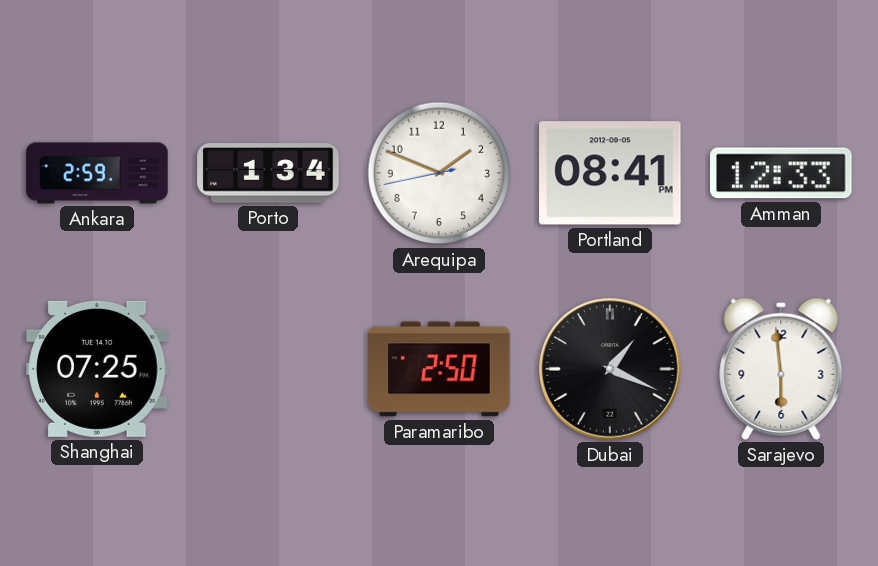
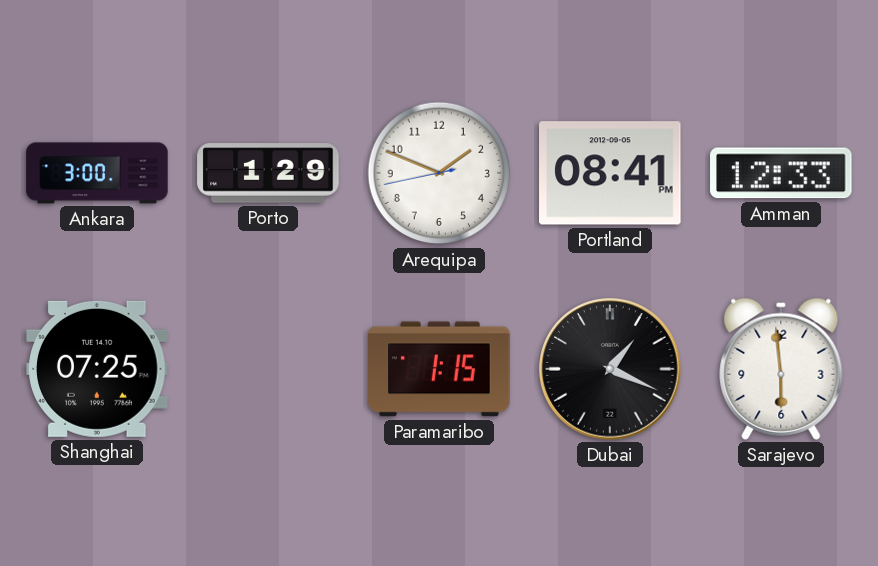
Ankara: 2:59 -> 3:00 (97, 173)
Porto: 1:34 -> 1:29 (268, 173)
Paramaribo: 2:50 -> 1:15 (439, 369)
